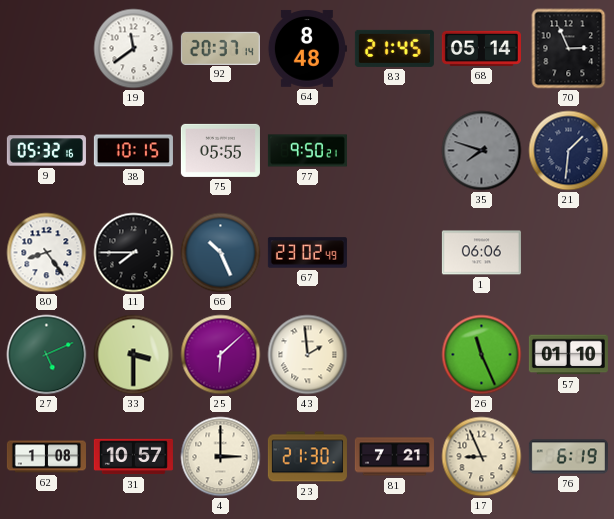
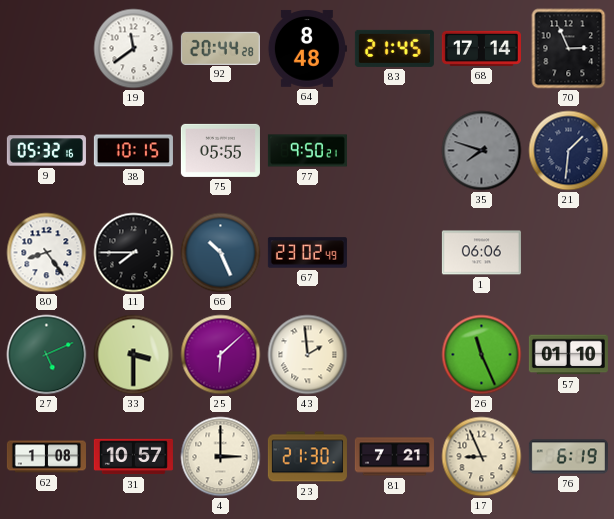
92: 20:37 -> 20:44 (220, 48)
68: 05:14 -> 17:14 (481, 48)
